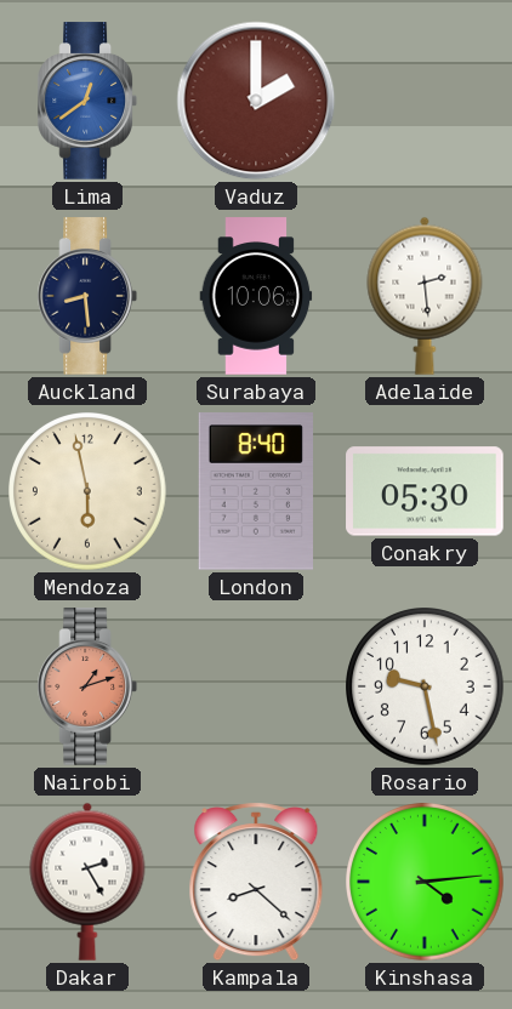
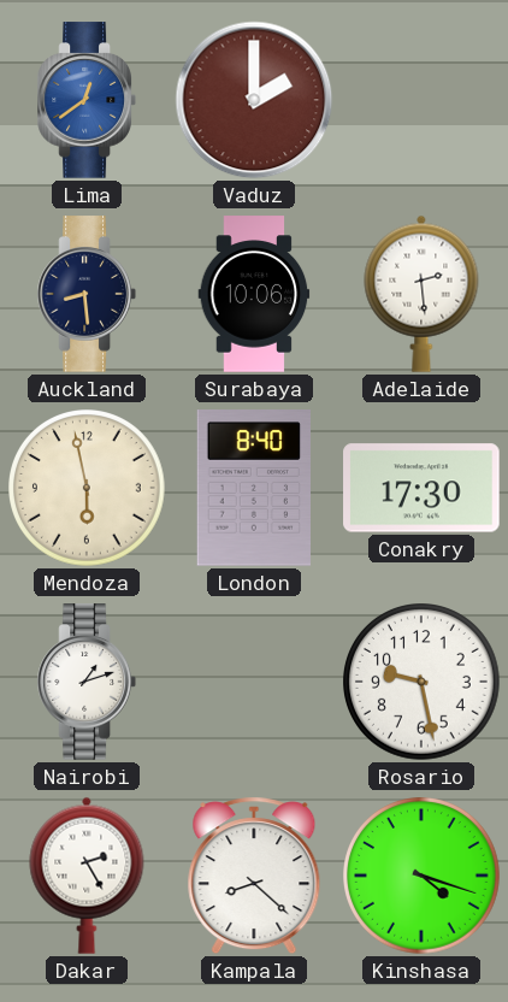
Conakry: 05:30 -> 17:30 (421, 488)
Nairobi dial: salmon -> white (87, 682)
Kinshasa: 4:14 -> 4:18 (423, 877)
